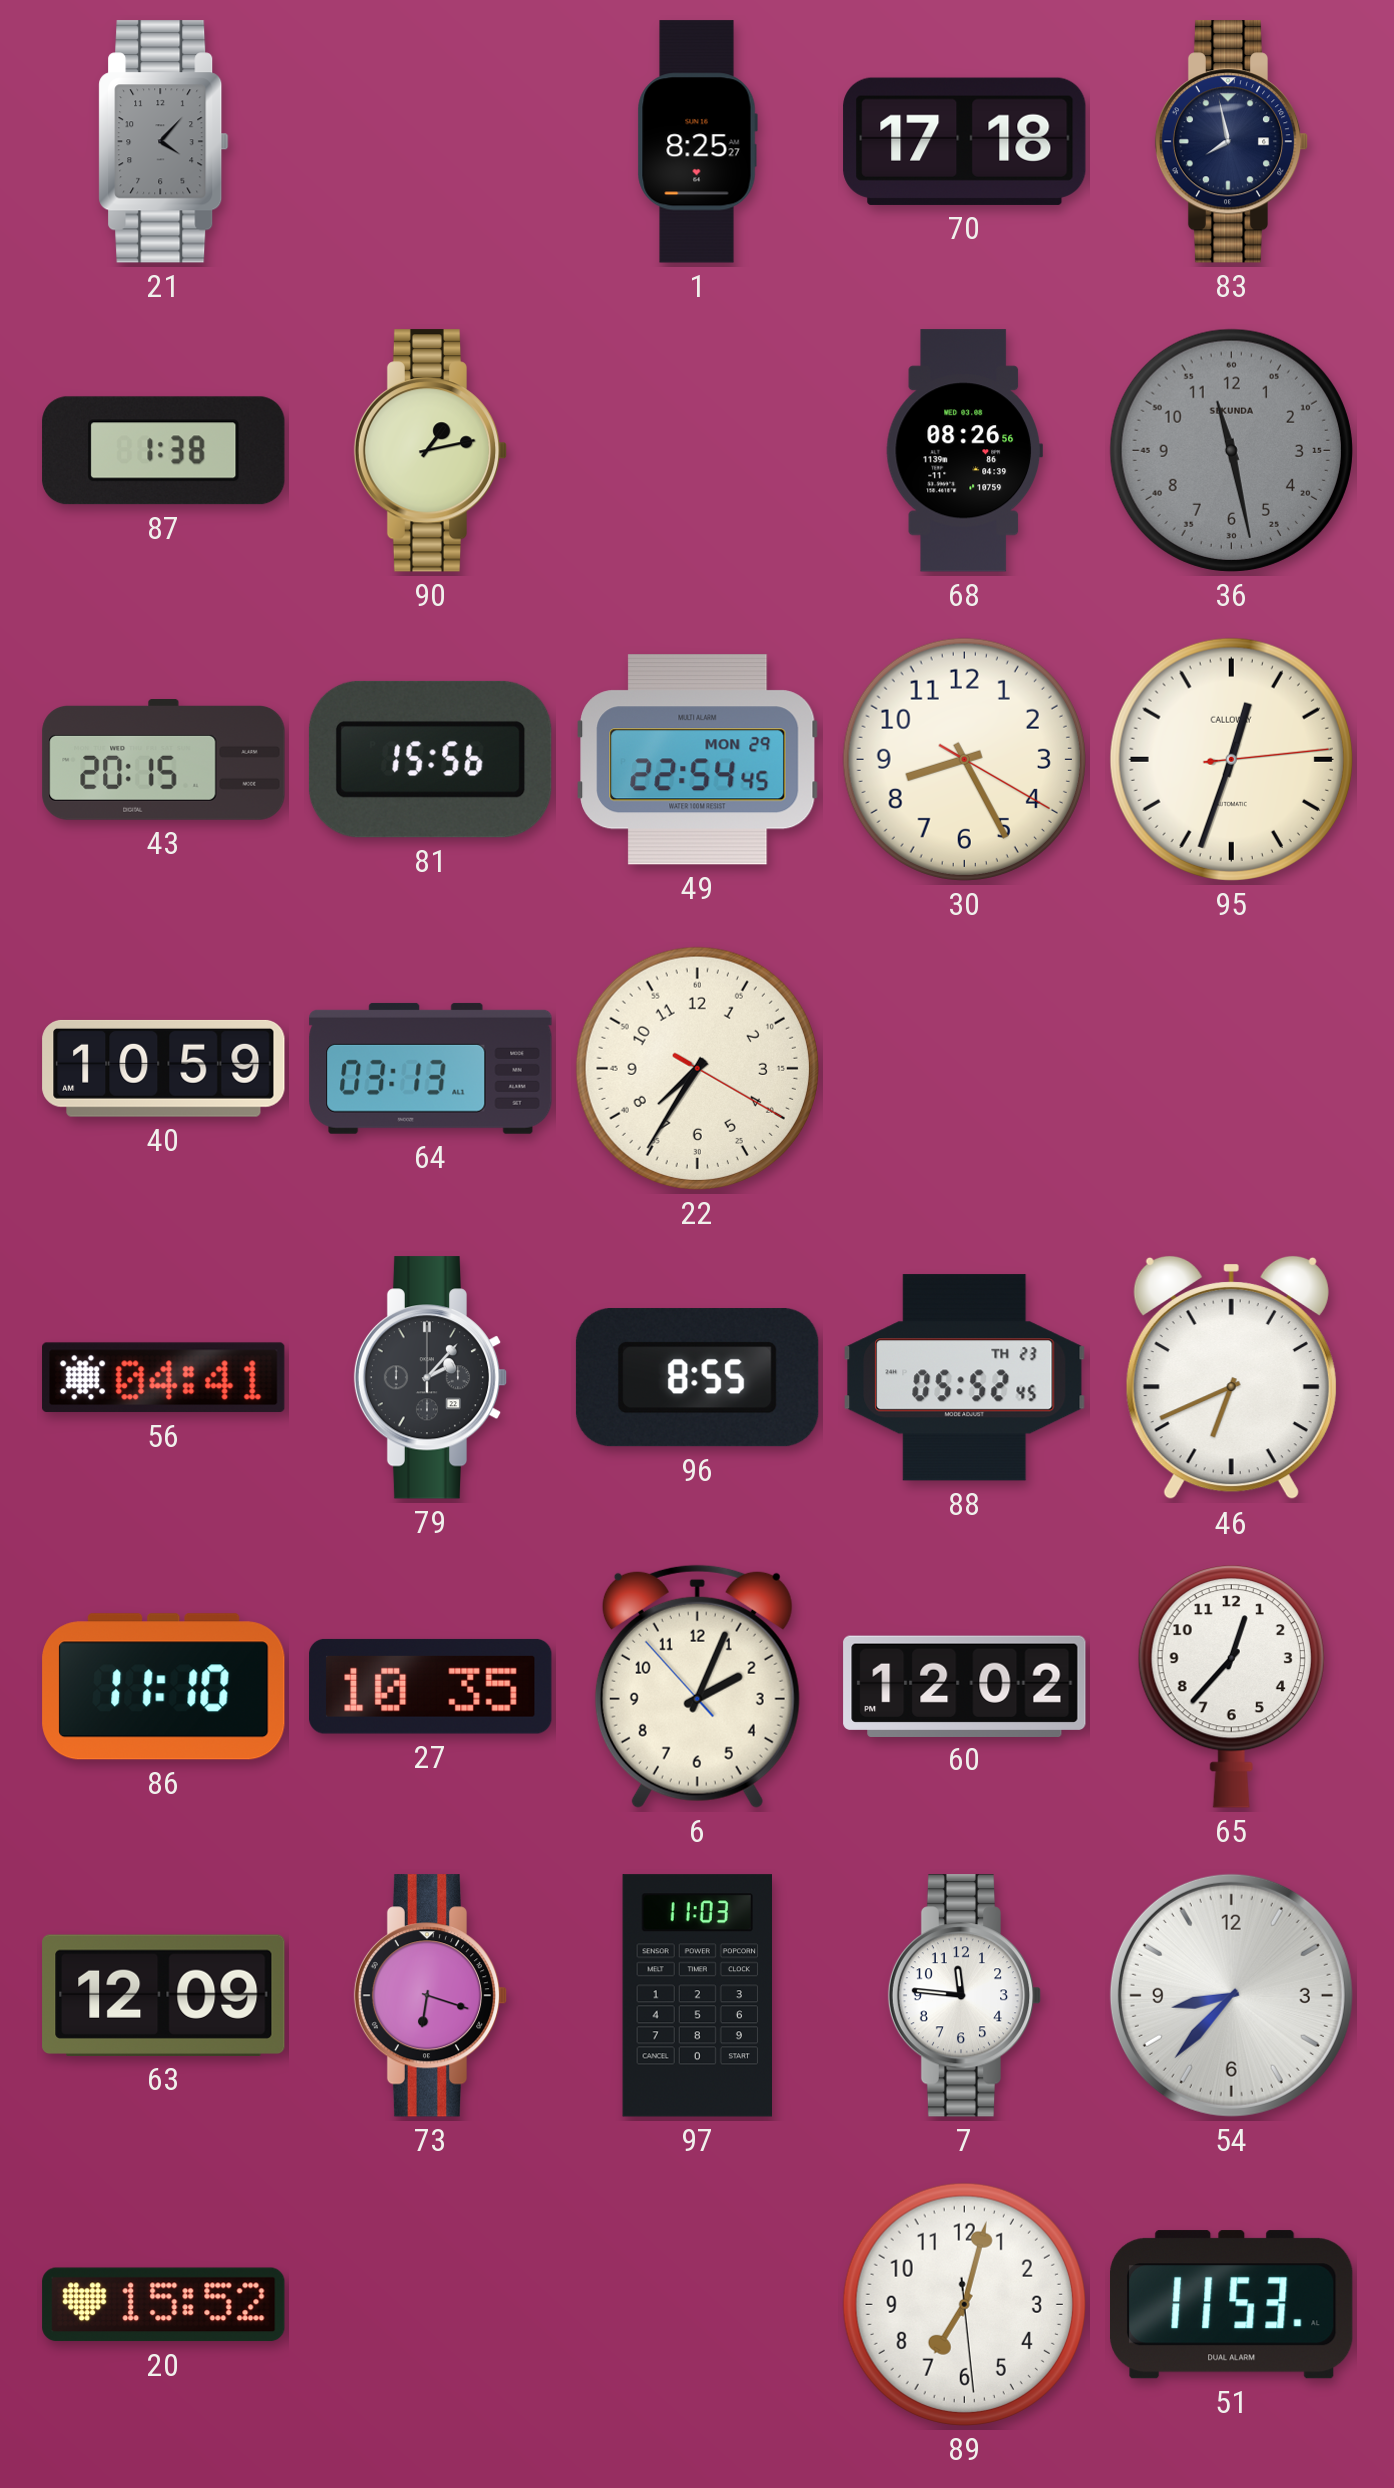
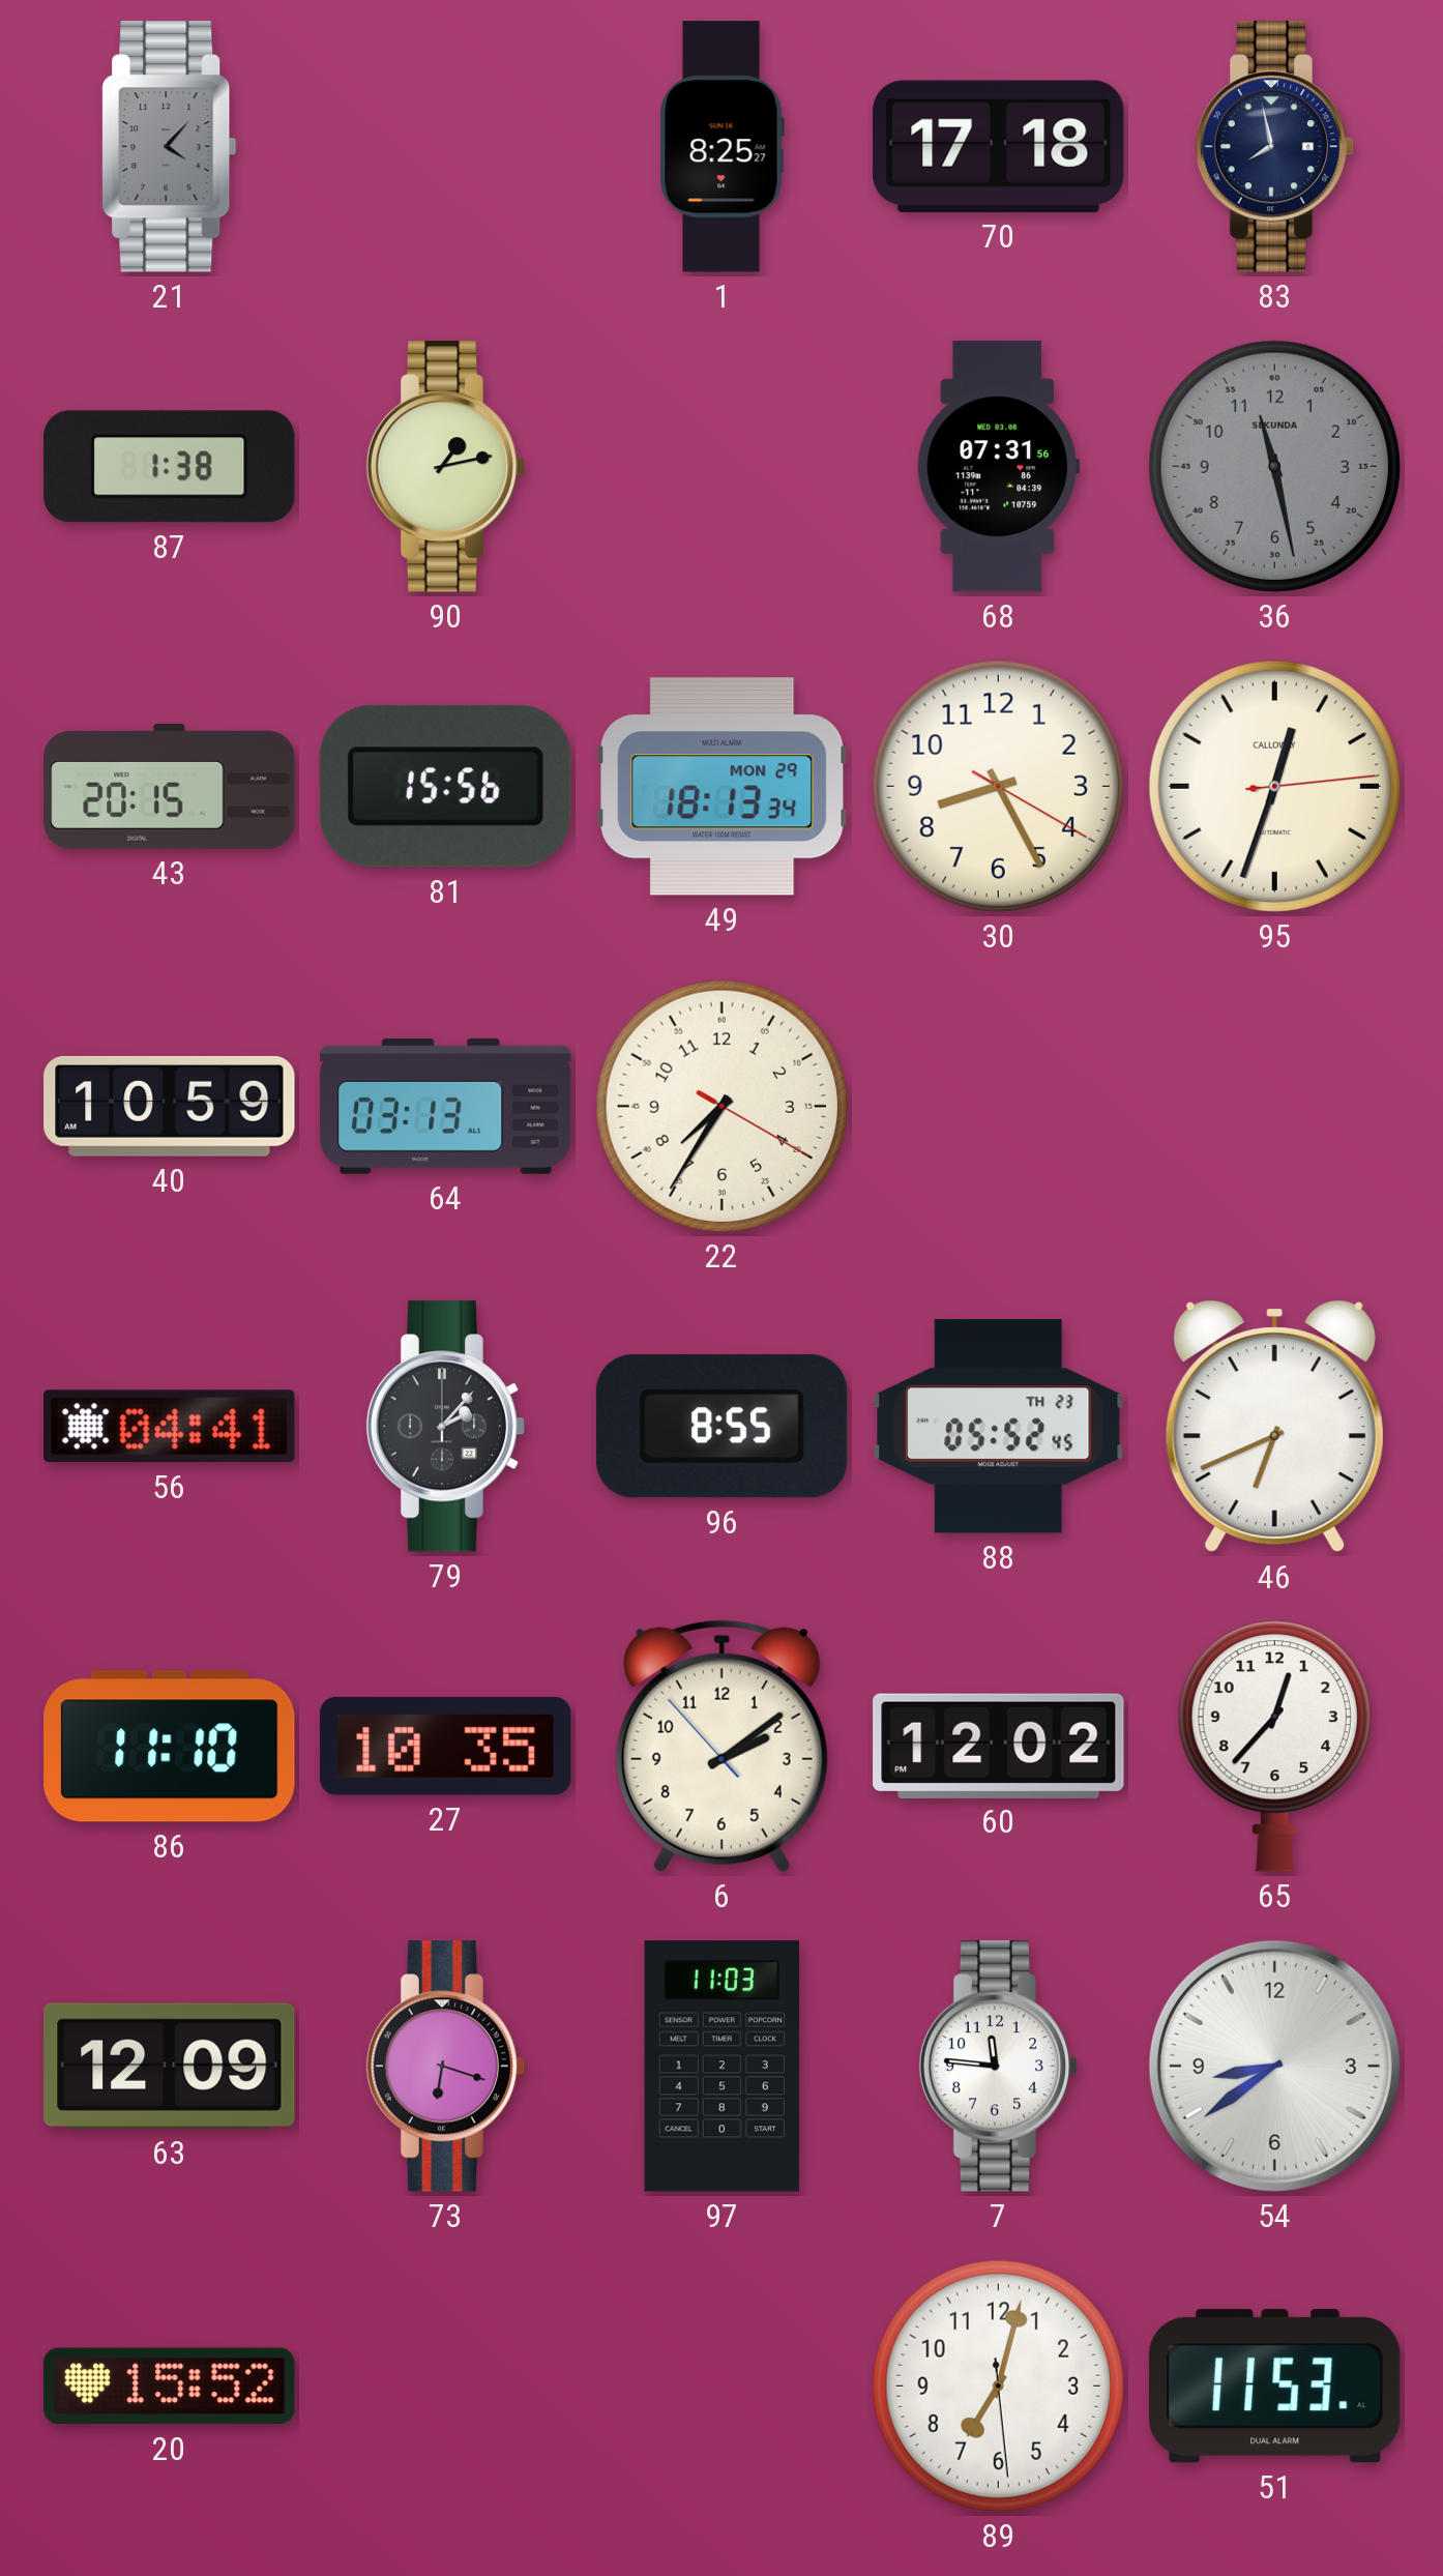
68: 08:26 -> 07:31 (998, 467)
49: 22:54 -> 18:13 (723, 787)
6: 2:03 -> 2:08 (721, 1746)
54: 8:37 -> 8:39 (1274, 2066)
